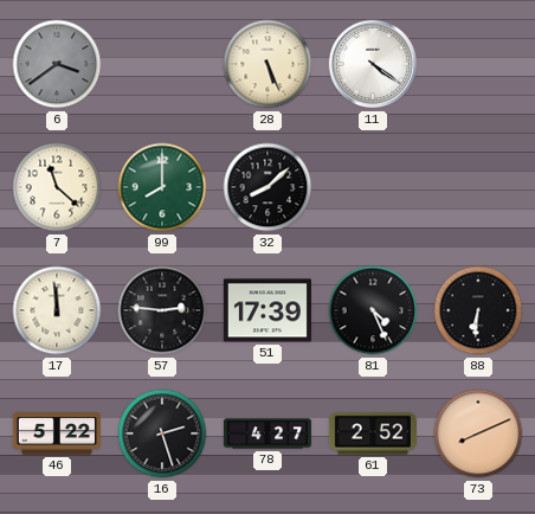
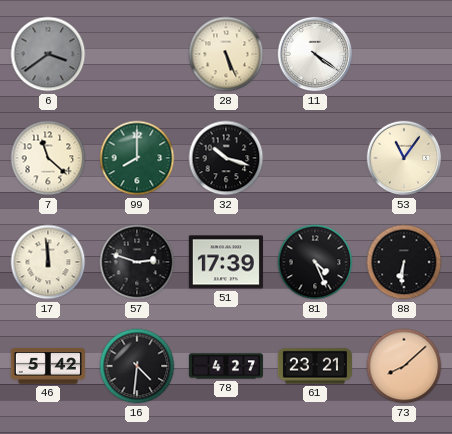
32: 8:08 -> 10:18 (226, 158)
53: none -> 11:06 (404, 158)
57: 2:46 -> 2:48 (137, 262)
46: 5:22 -> 5:42 (48, 366)
16: 2:27 -> 4:31 (137, 366)
61: 2:52 -> 23:21 (315, 366)
73: 8:11 -> 8:08 (404, 366)
